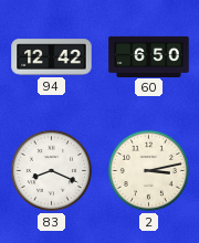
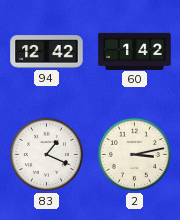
60: 6:50 -> 1:42 (135, 51)
83: 8:19 -> 1:19 (46, 154)
